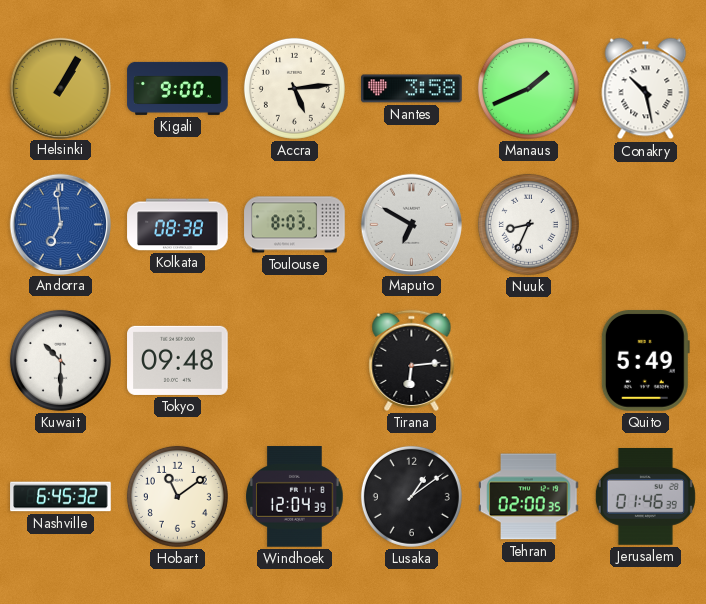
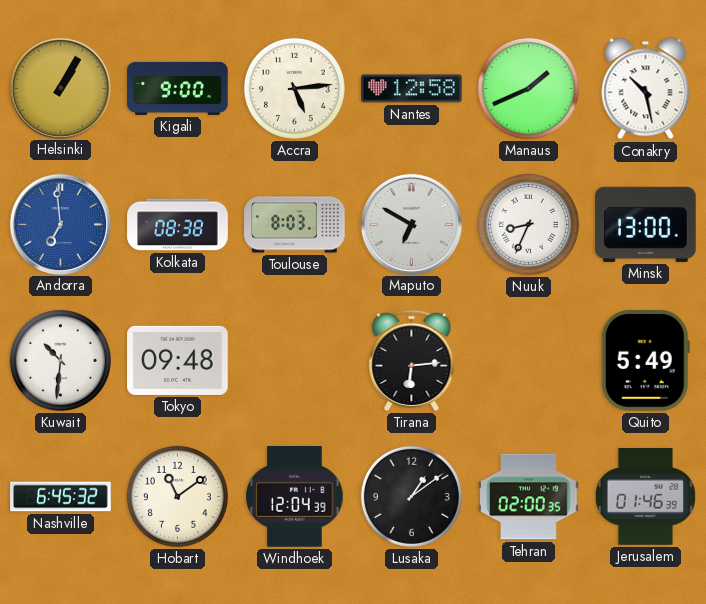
Nantes: 3:58 -> 12:58 (412, 89)
Minsk: none -> 13:00 (646, 224)
Kuwait: 10:30 -> 10:31 (60, 360)
